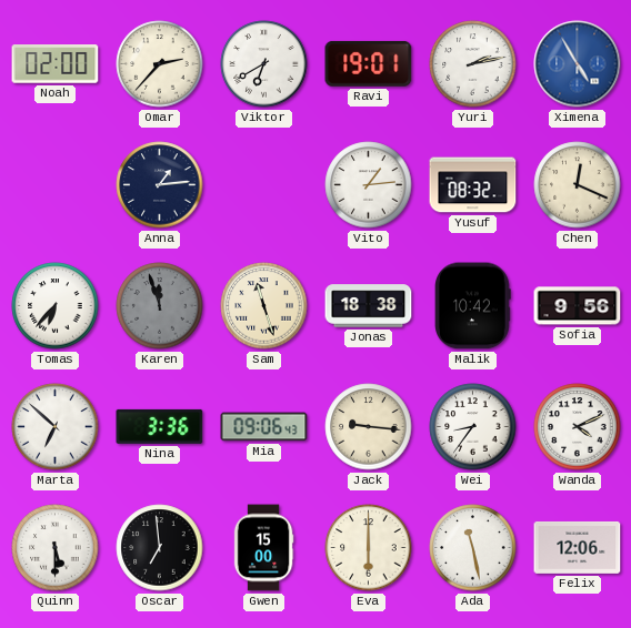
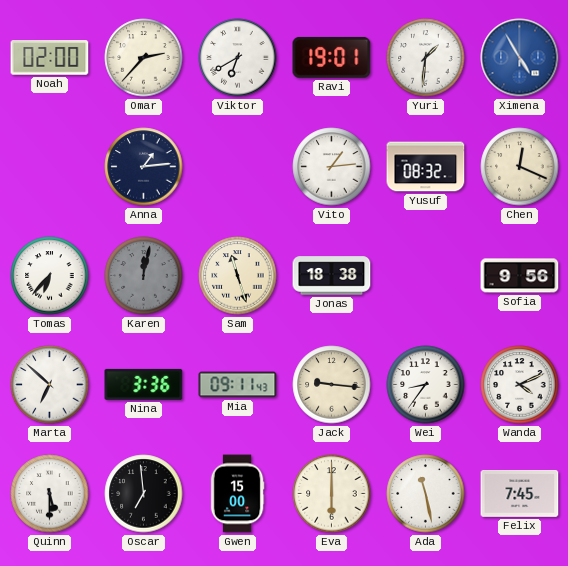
Yuri: 2:13 -> 1:31 (426, 58)
Karen: 11:57 -> 12:02 (144, 276)
Malik: 10:42 -> none (473, 306)
Mia: 09:06 -> 09:11 (238, 385)
Felix: 12:06 -> 7:45 (520, 493)
